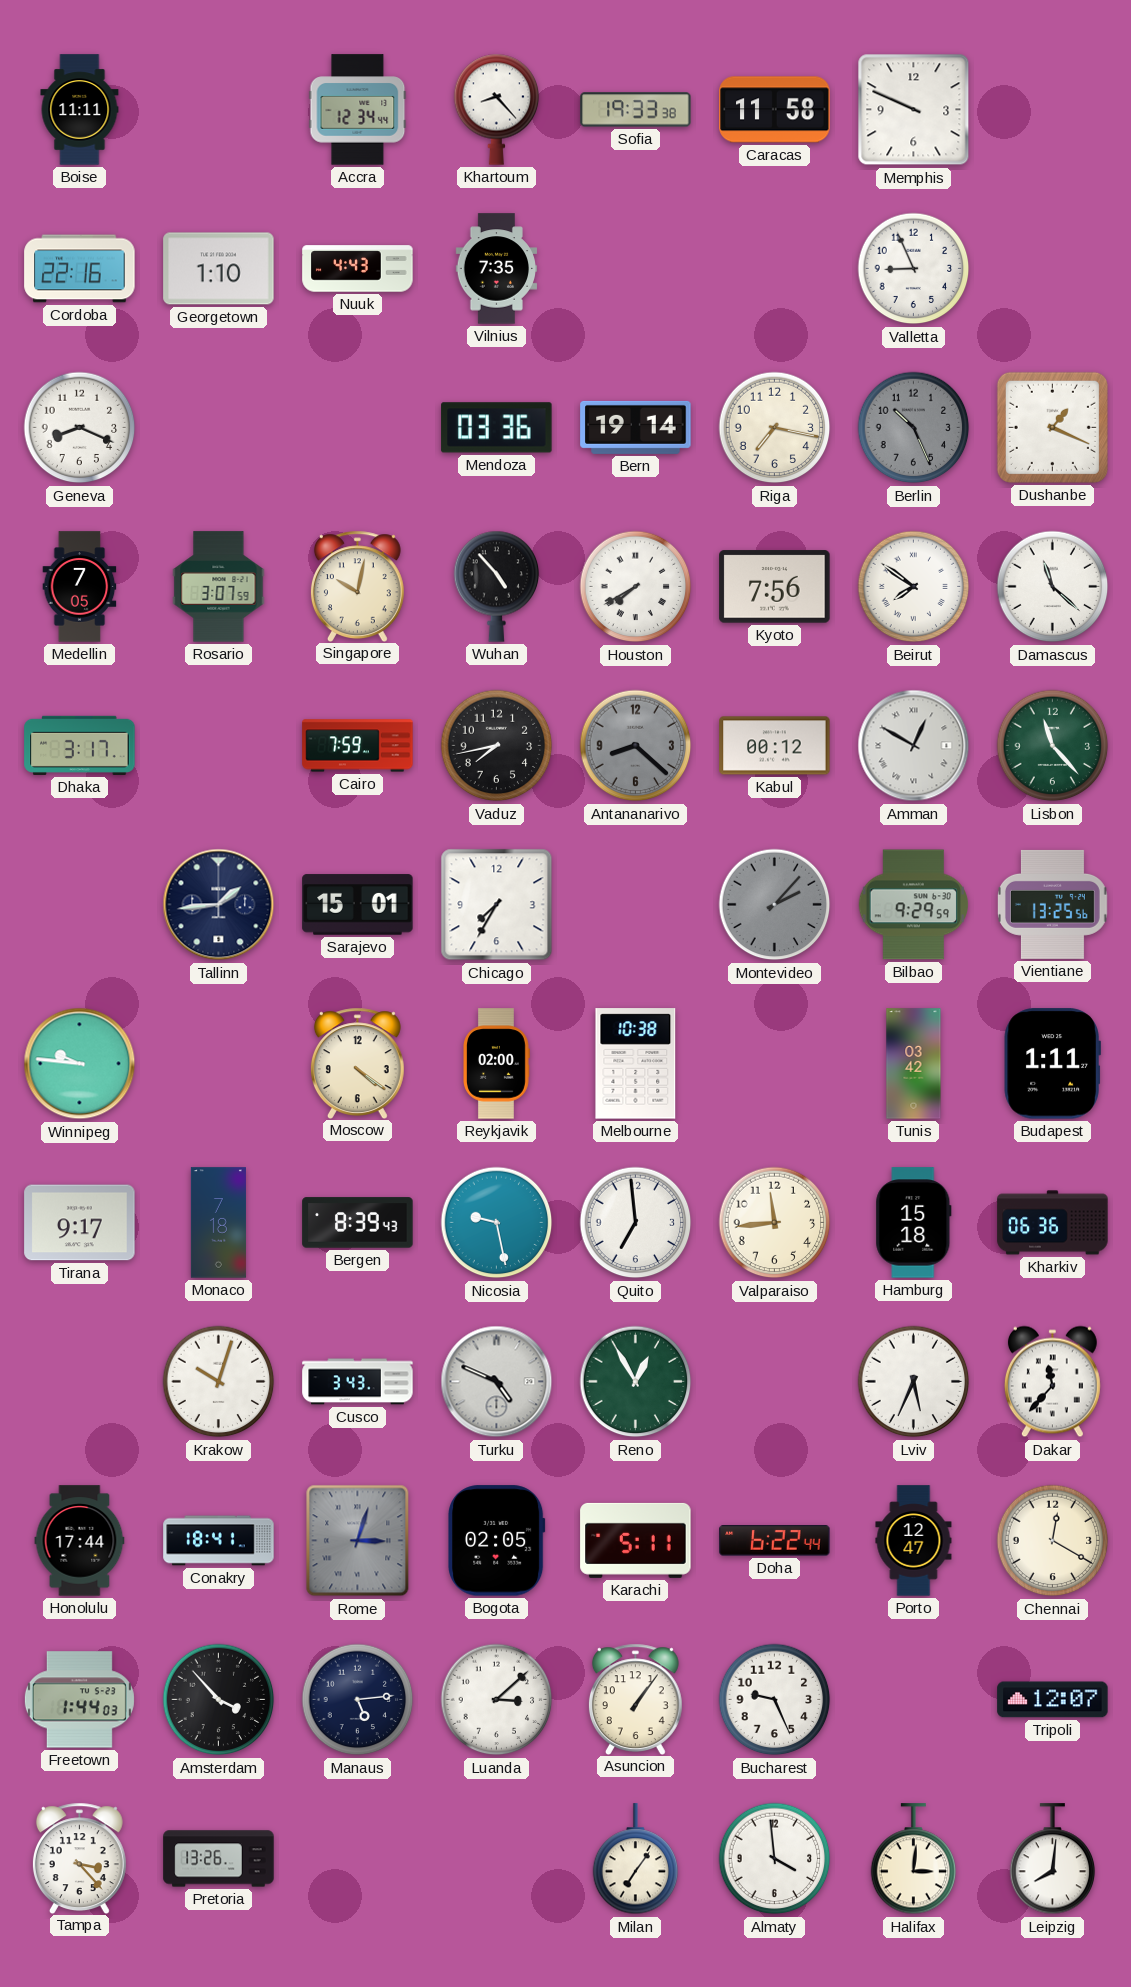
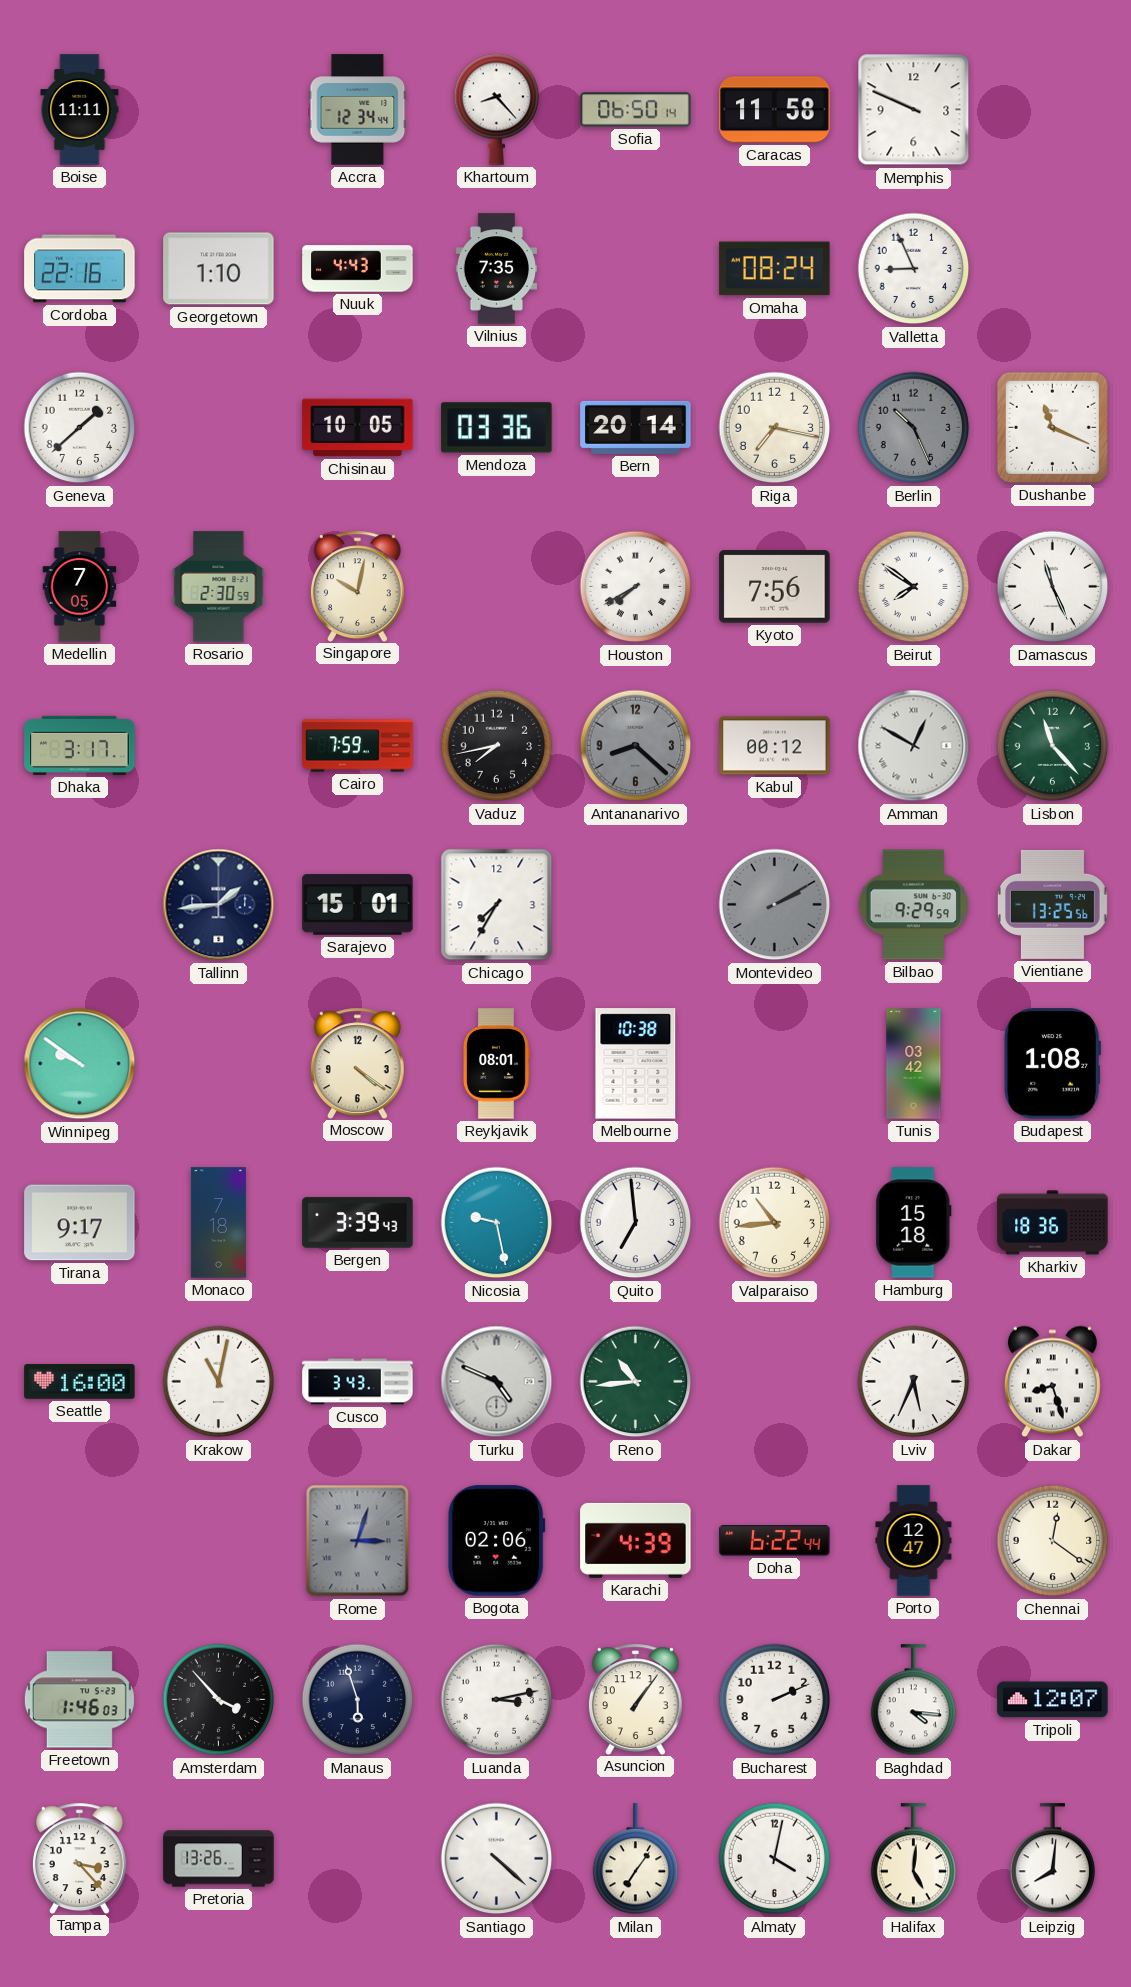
Sofia: 19:33 -> 06:50 (636, 110)
Omaha: none -> 08:24 (775, 269)
Geneva: 8:19 -> 1:38 (80, 428)
Chisinau: none -> 10:05 (358, 428)
Bern: 19:14 -> 20:14 (636, 427)
Dushanbe: 1:19 -> 11:19 (1052, 427)
Rosario: 3:07 -> 2:30 (219, 587)
Wuhan: 4:53 -> none (497, 586)
Damascus: 11:22 -> 11:26 (1053, 587)
Montevideo: 2:07 -> 2:10 (775, 905)
Winnipeg: 9:46 -> 9:51 (80, 1064)
Reykjavik: 02:00 -> 08:01 (496, 1064)
Budapest: 1:11 -> 1:08 (1052, 1064)
Bergen: 8:39 -> 3:39 (358, 1223)
Valparaiso: 11:44 -> 10:44 (775, 1223)
Kharkiv: 06:36 -> 18:36 (1053, 1223)
Seattle: none -> 16:00 (80, 1382)
Krakow: 10:03 -> 11:02 (219, 1382)
Reno: 12:55 -> 10:44 (636, 1382)
Dakar: 11:37 -> 8:27 (1052, 1382)
Honolulu: 17:44 -> none (80, 1541)
Conakry: 18:41 -> none (219, 1541)
Bogota: 02:05 -> 02:06 (497, 1541)
Karachi: 5:11 -> 4:39 (636, 1540)
Chennai: 12:20 -> 12:21 (1053, 1541)
Freetown: 1:44 -> 1:46 (79, 1700)
Manaus: 5:14 -> 5:57 (358, 1700)
Luanda: 3:08 -> 3:13 (497, 1700)
Bucharest: 9:26 -> 2:11 (775, 1700)
Baghdad: none -> 4:16 (914, 1700)
Santiago: none -> 4:22 (497, 1859)
Almaty: 3:59 -> 4:02 (775, 1859)
Halifax: 3:01 -> 5:01 (914, 1859)
